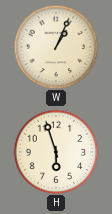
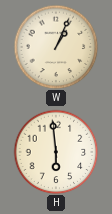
H: 5:57 -> 5:59 (56, 152)
